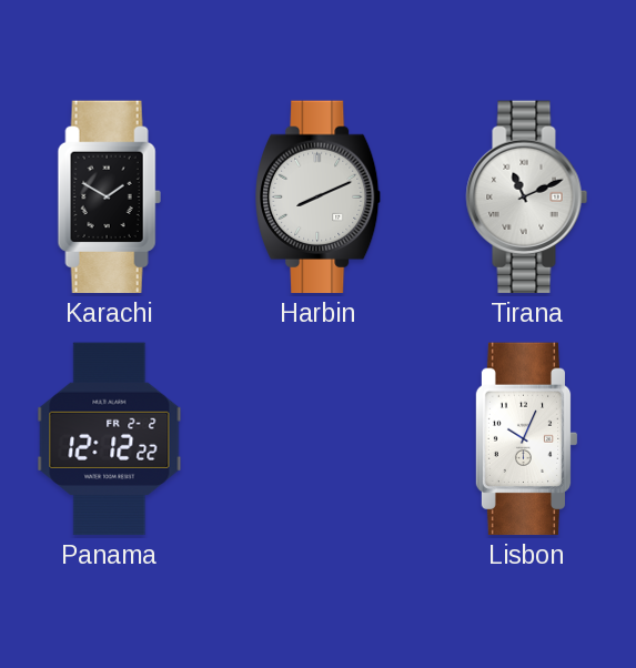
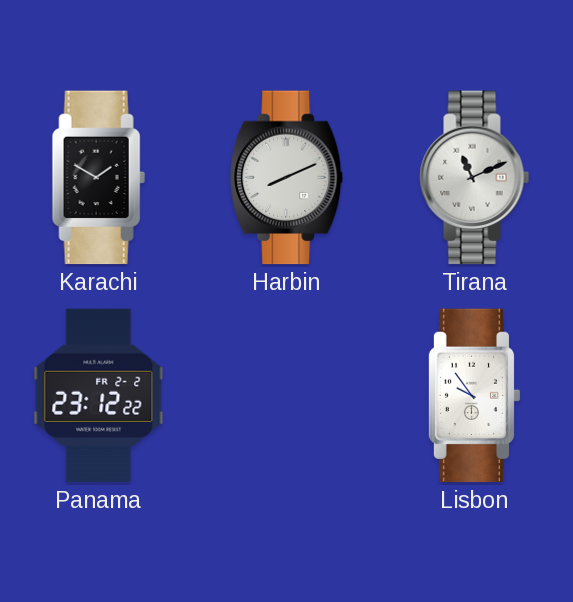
Panama: 12:12 -> 23:12 (99, 396)
Lisbon: 10:04 -> 9:54 (474, 396)
